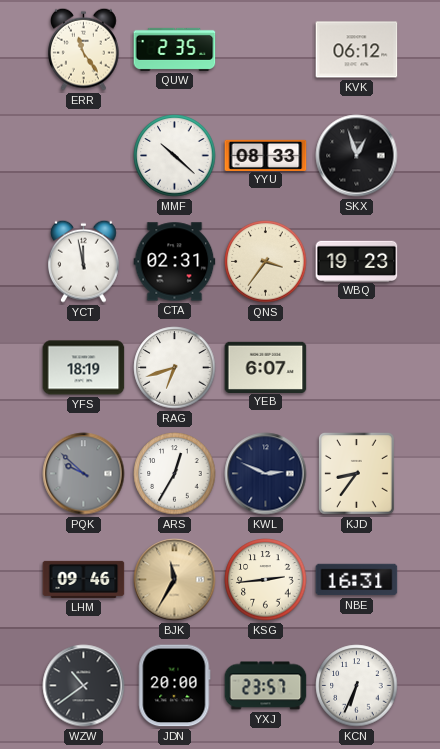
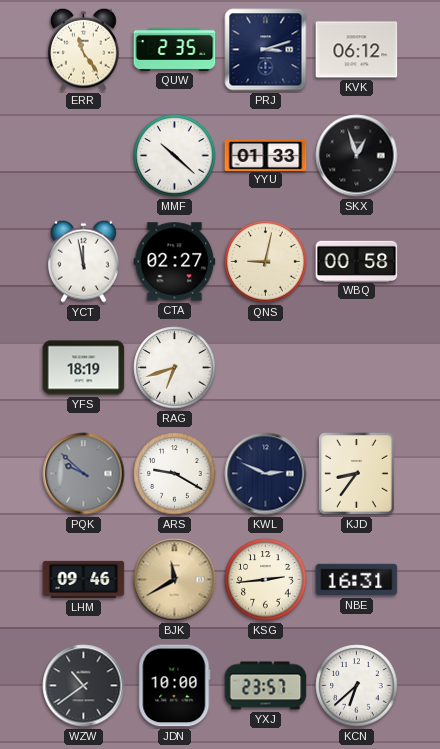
PRJ: none -> 3:12 (266, 50)
YYU: 08:33 -> 01:33 (266, 155)
CTA: 02:31 -> 02:27 (175, 262)
QNS: 3:36 -> 9:02 (266, 262)
WBQ: 19:23 -> 00:58 (357, 261)
YEB: 6:07 -> none (266, 367)
ARS: 12:35 -> 9:20 (175, 474)
BJK: 11:35 -> 11:40 (175, 580)
JDN: 20:00 -> 10:00 (175, 686)
KCN: 6:34 -> 6:38 (357, 686)
